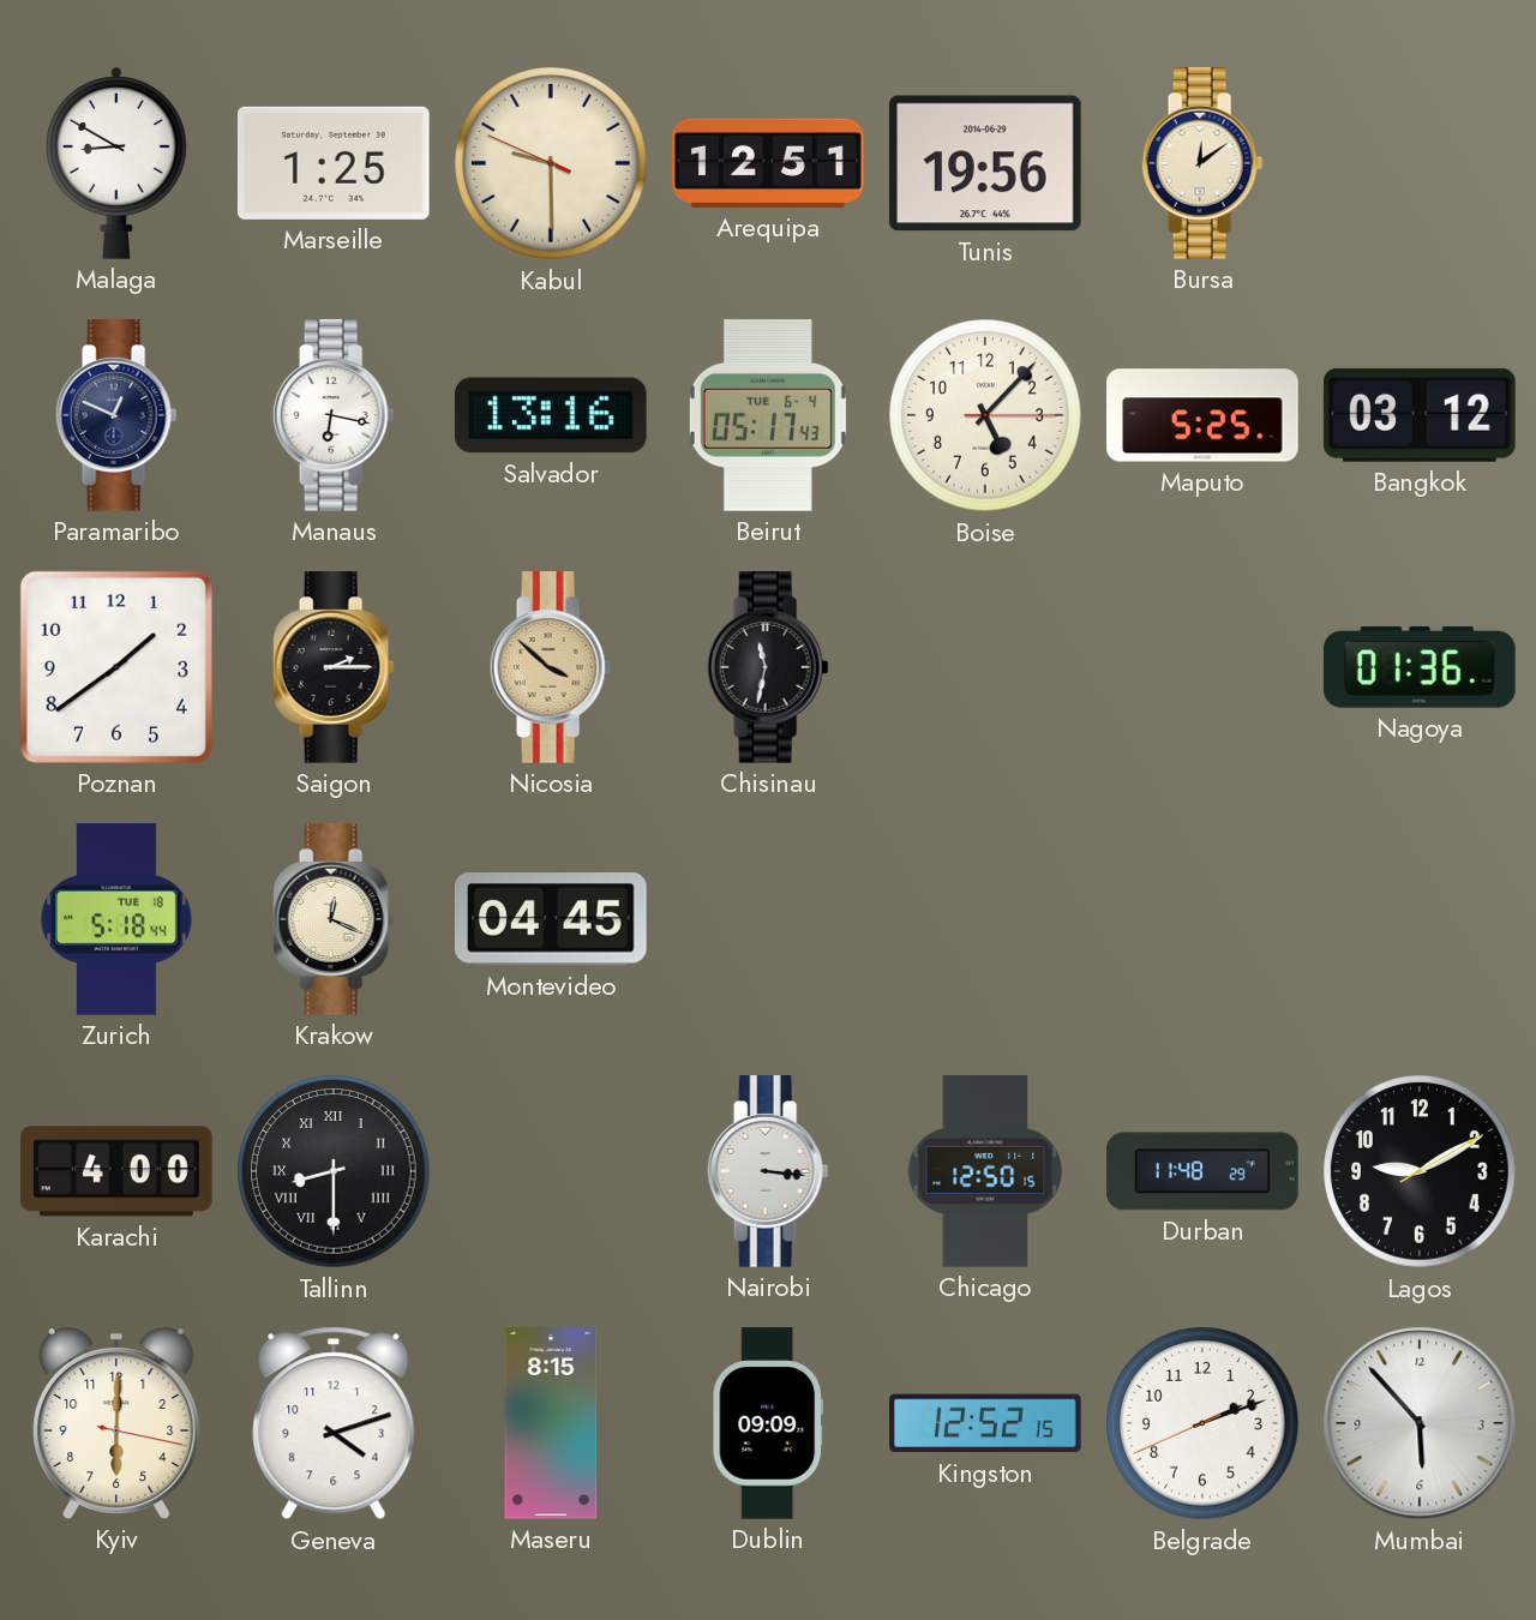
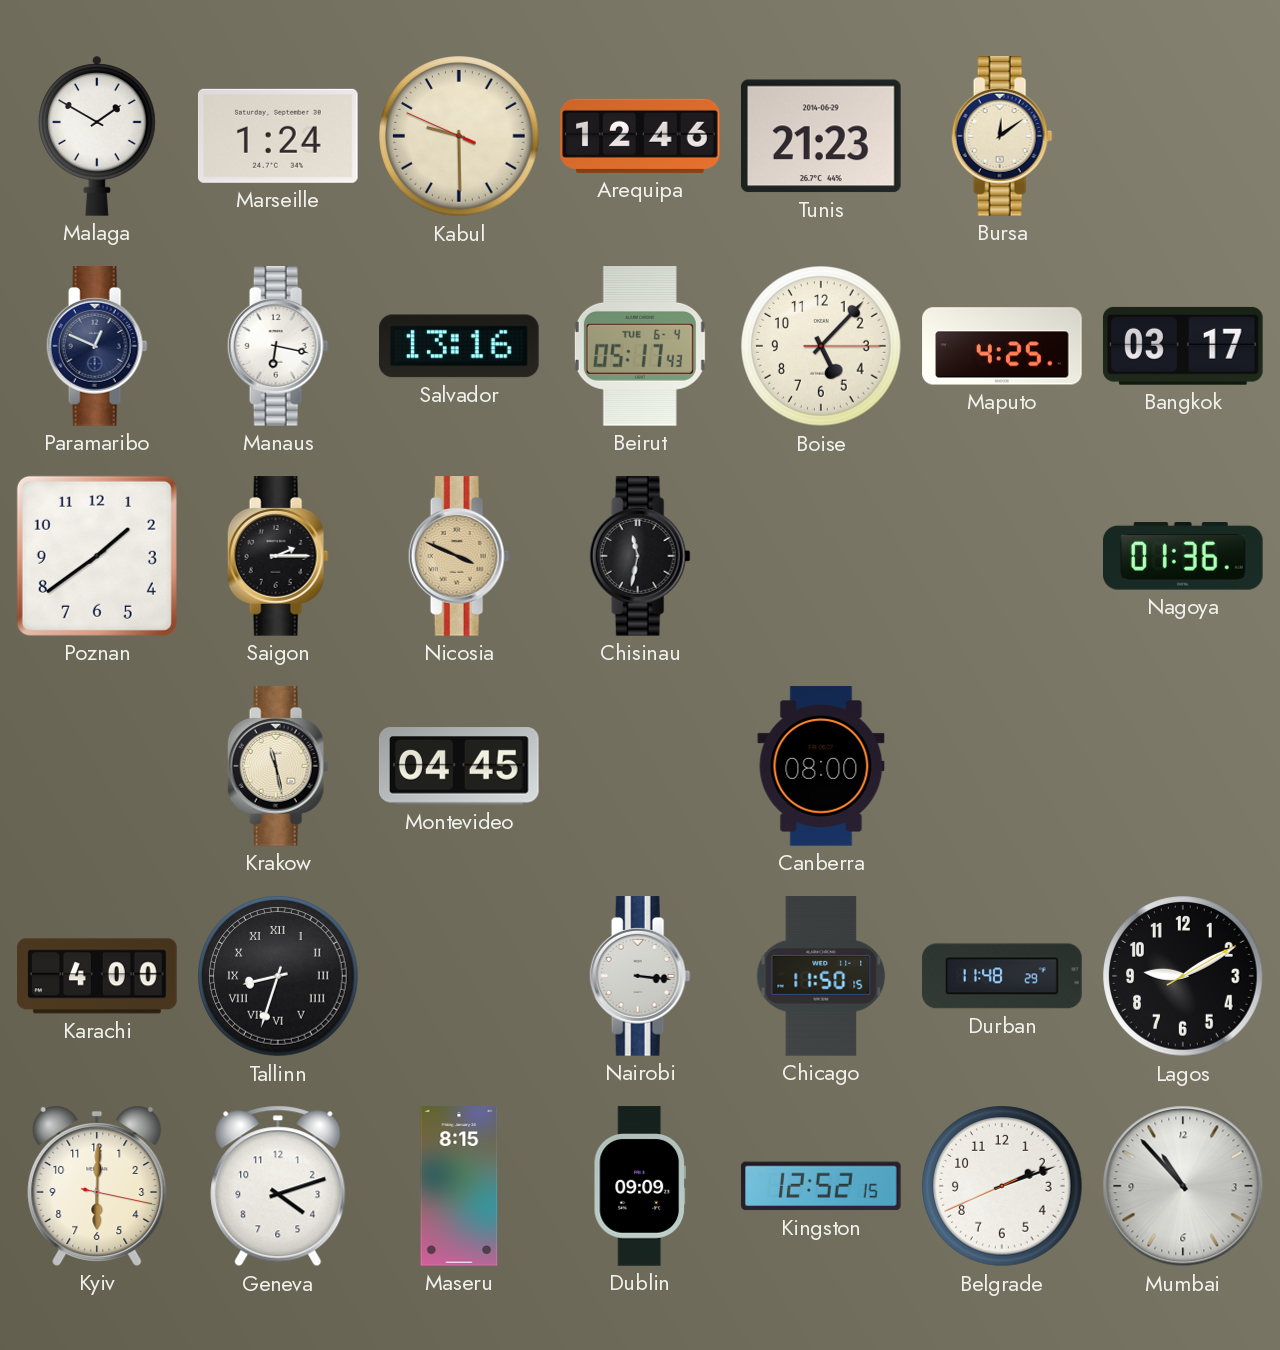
Malaga: 8:50 -> 1:50 (98, 136)
Marseille: 1:25 -> 1:24 (278, 136)
Arequipa: 12:51 -> 12:46 (640, 136)
Tunis: 19:56 -> 21:23 (821, 136)
Maputo: 5:25 -> 4:25 (1002, 346)
Bangkok: 03:12 -> 03:17 (1183, 346)
Nicosia: 3:52 -> 3:49 (459, 556)
Zurich: 5:18 -> none (118, 919)
Krakow: 12:19 -> 11:28 (278, 766)
Canberra: none -> 08:00 (821, 766)
Tallinn: 8:30 -> 8:33 (278, 976)
Chicago: 12:50 -> 11:50 (821, 976)
Mumbai: 5:53 -> 10:53 (1183, 1186)
